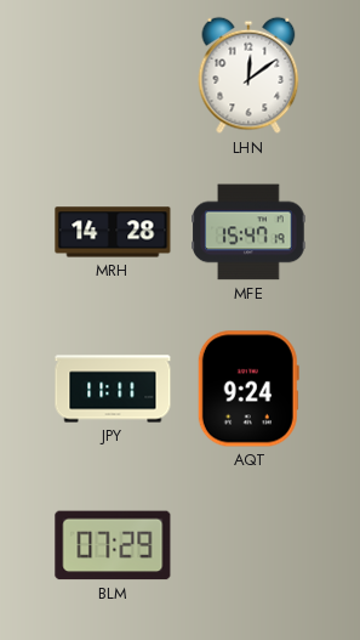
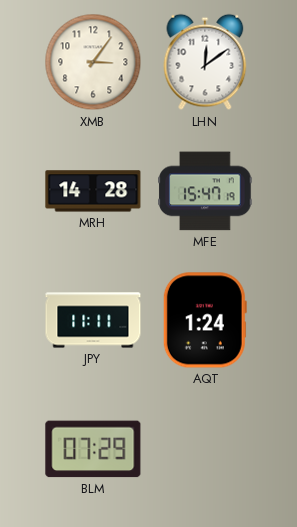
XMB: none -> 3:06 (93, 62)
AQT: 9:24 -> 1:24 (205, 320)
